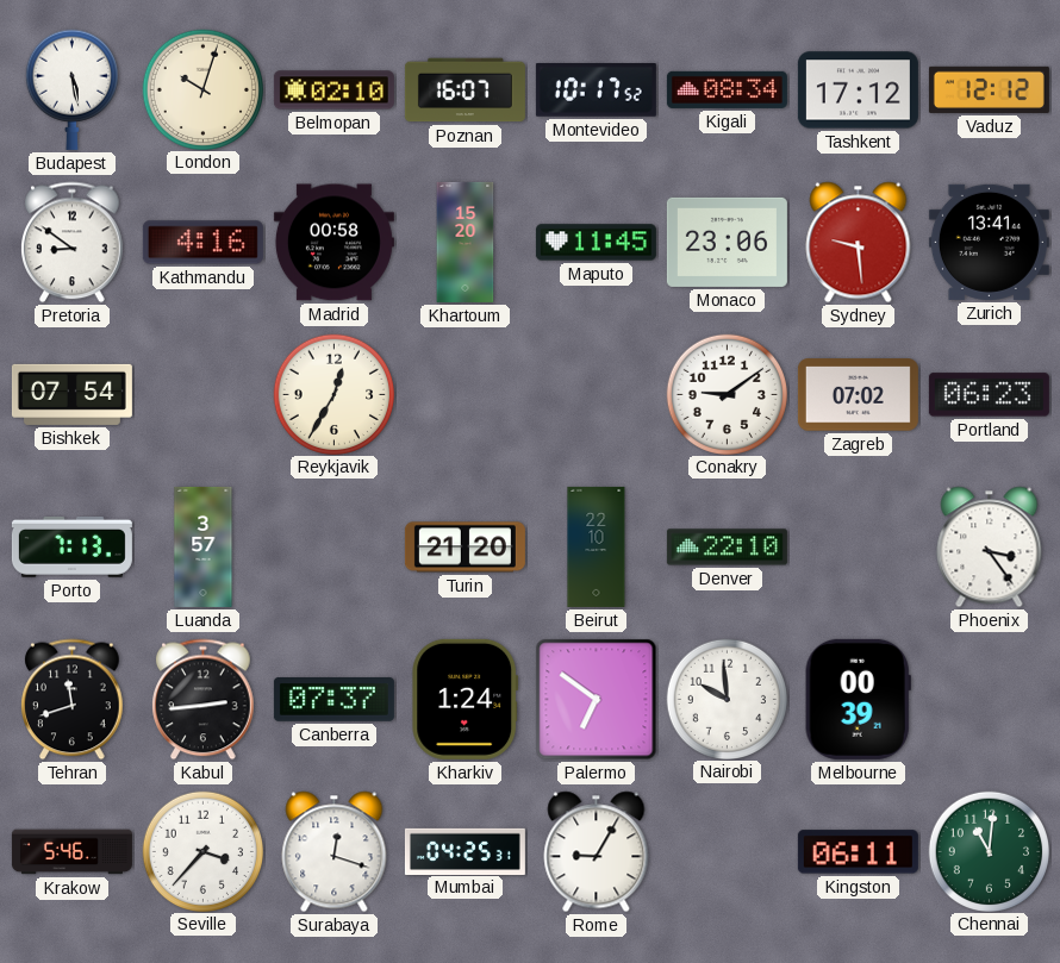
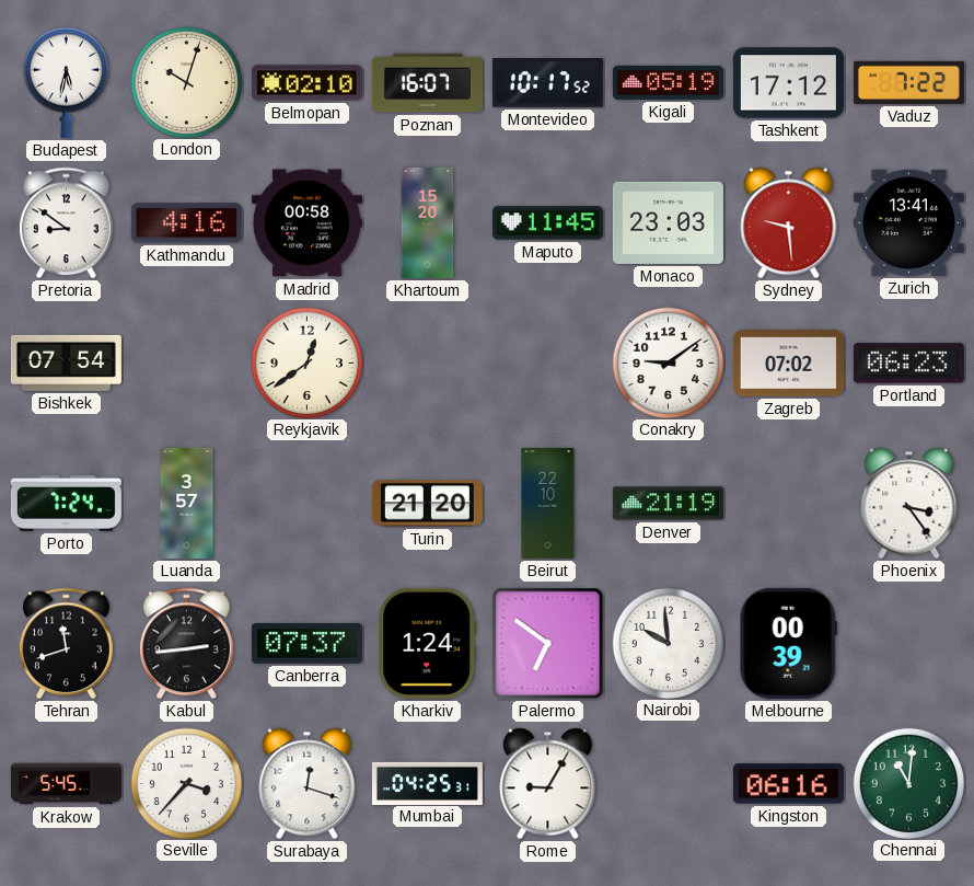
Budapest: 5:28 -> 5:32 (66, 82)
Kigali: 08:34 -> 05:19 (668, 82)
Vaduz: 12:12 -> 7:22 (908, 82)
Monaco: 23:06 -> 23:03 (668, 222)
Reykjavik: 12:35 -> 12:39 (306, 363)
Porto: 7:13 -> 7:24 (66, 503)
Denver: 22:10 -> 21:19 (668, 504)
Krakow: 5:46 -> 5:45 (66, 784)
Kingston: 06:11 -> 06:16 (788, 784)
